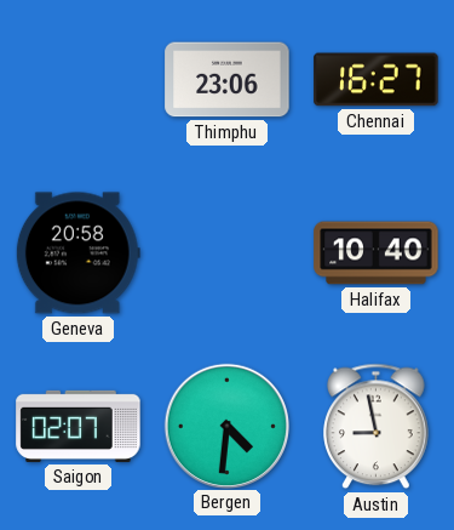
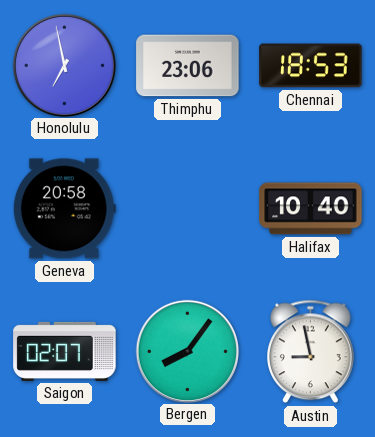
Honolulu: none -> 6:58 (64, 65)
Chennai: 16:27 -> 18:53 (311, 66)
Bergen: 4:31 -> 8:06 (187, 351)
